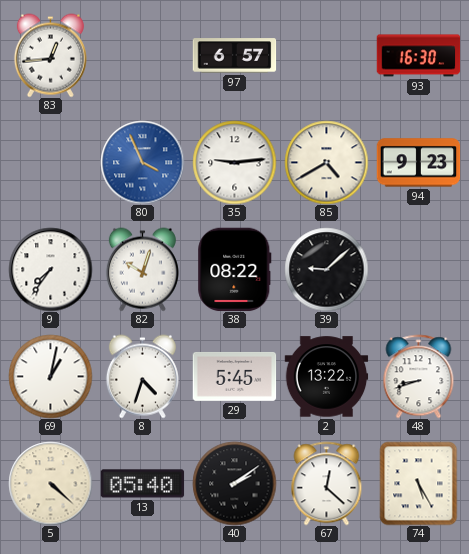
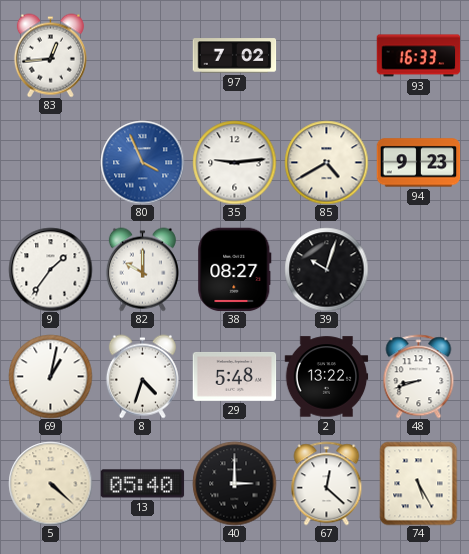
97: 6:57 -> 7:02 (234, 56)
93: 16:30 -> 16:33 (418, 56)
9: 7:36 -> 1:36 (50, 269)
82: 10:03 -> 10:00 (142, 269)
38: 08:22 -> 08:27 (235, 269)
39: 9:08 -> 10:03 (326, 269)
29: 5:45 -> 5:48 (234, 376)
40: 2:09 -> 3:00 (234, 483)
